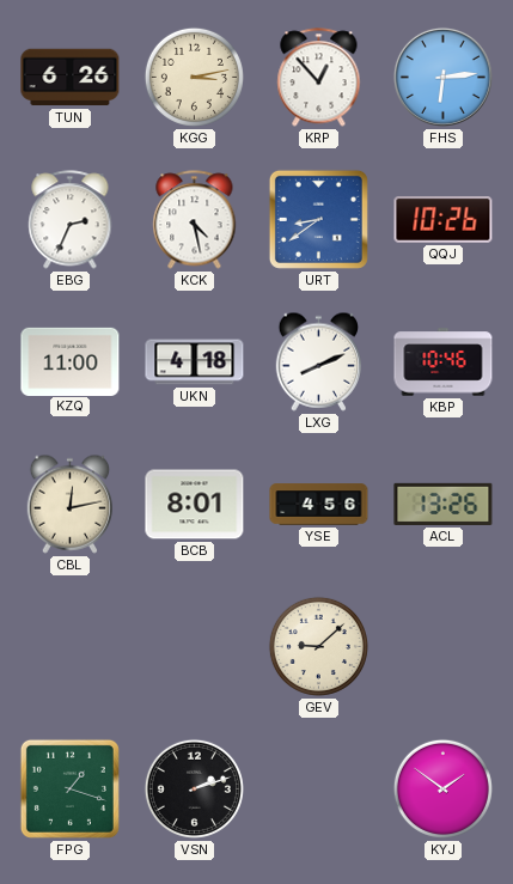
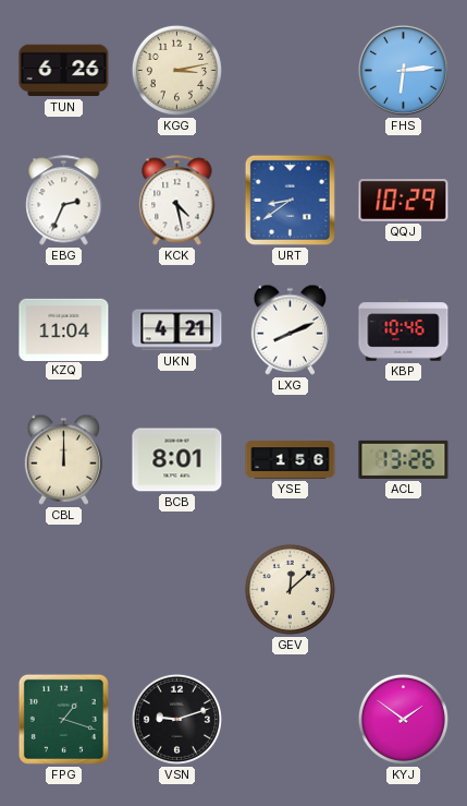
KRP: 12:53 -> none (319, 78)
QQJ: 10:26 -> 10:29 (404, 201)
KZQ: 11:00 -> 11:04 (64, 329)
UKN: 4:18 -> 4:21 (177, 330)
CBL: 12:13 -> 12:00 (64, 459)
YSE: 4:56 -> 1:56 (291, 460)
GEV: 9:08 -> 12:08 (290, 589)
VSN: 2:12 -> 9:12 (176, 719)
